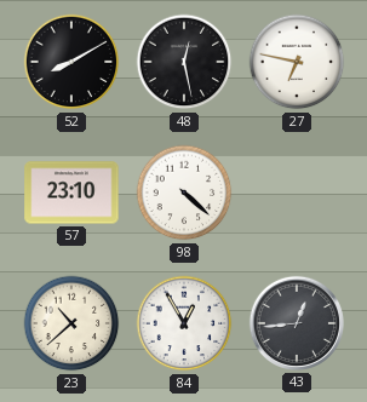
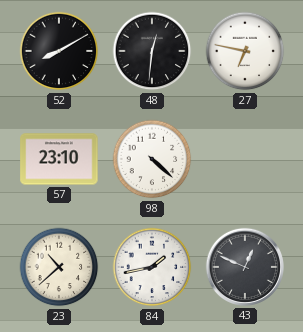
48: 12:28 -> 12:31 (152, 51)
84: 12:55 -> 1:43 (152, 267)
43: 12:44 -> 12:49 (245, 267)
